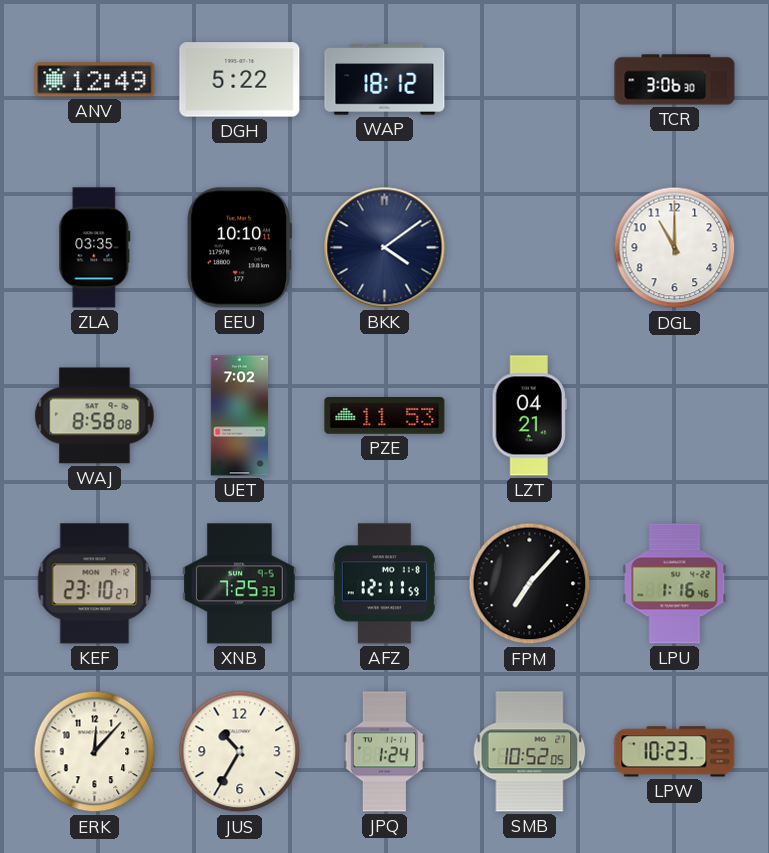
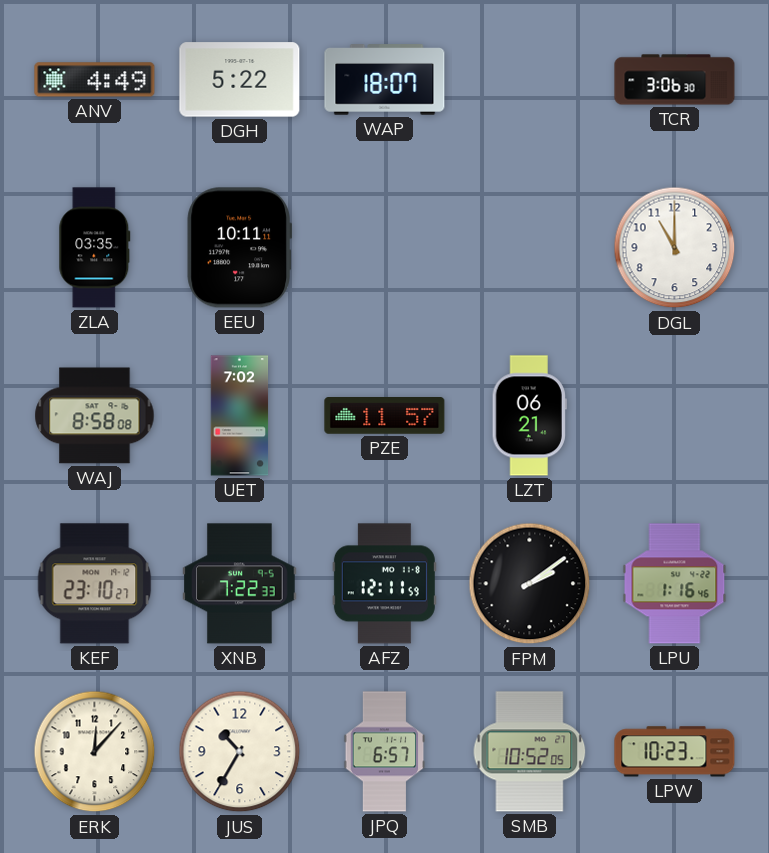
ANV: 12:49 -> 4:49 (95, 80)
WAP: 18:12 -> 18:07 (385, 80)
EEU: 10:10 -> 10:11 (239, 248)
BKK: 4:09 -> none (385, 248)
PZE: 11:53 -> 11:57 (385, 416)
LZT: 04:21 -> 06:21 (529, 416)
XNB: 7:25 -> 7:22 (240, 584)
FPM: 7:07 -> 2:09 (530, 584)
JPQ: 1:24 -> 6:57 (385, 752)
